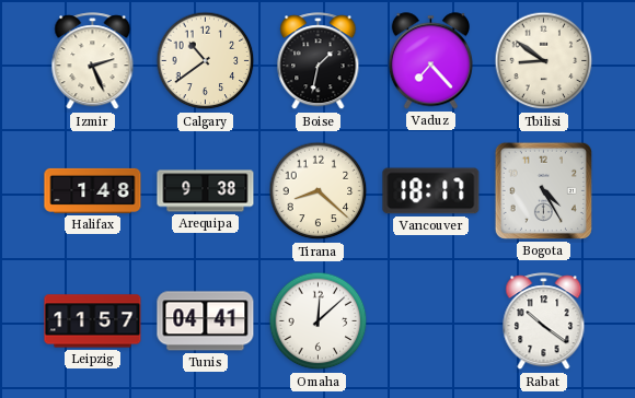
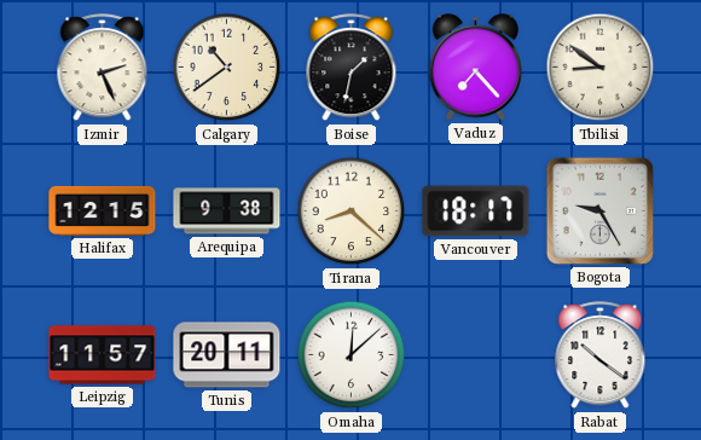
Halifax: 1:48 -> 12:15 (103, 210)
Bogota: 4:25 -> 9:25 (599, 210)
Tunis: 04:41 -> 20:11 (227, 355)
